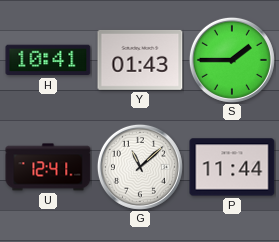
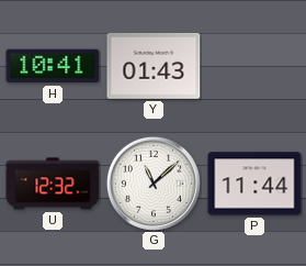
S: 1:45 -> none (232, 60)
U: 12:41 -> 12:32 (53, 184)
